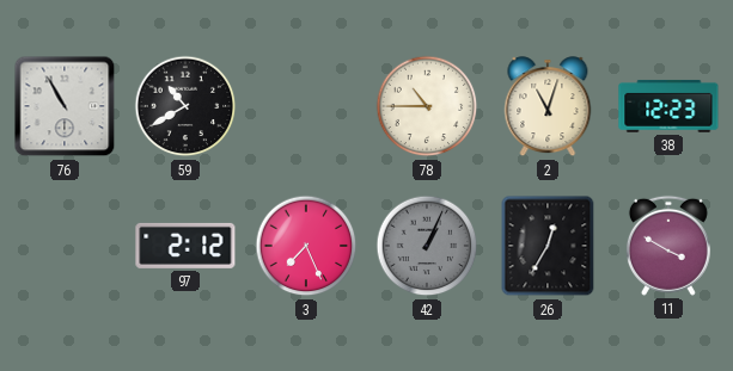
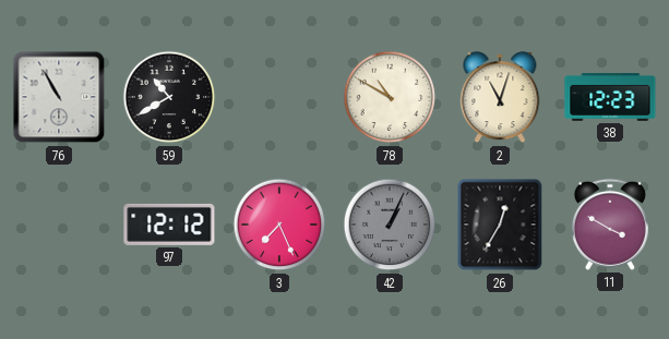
78: 10:45 -> 10:50 (390, 97)
97: 2:12 -> 12:12 (169, 225)
